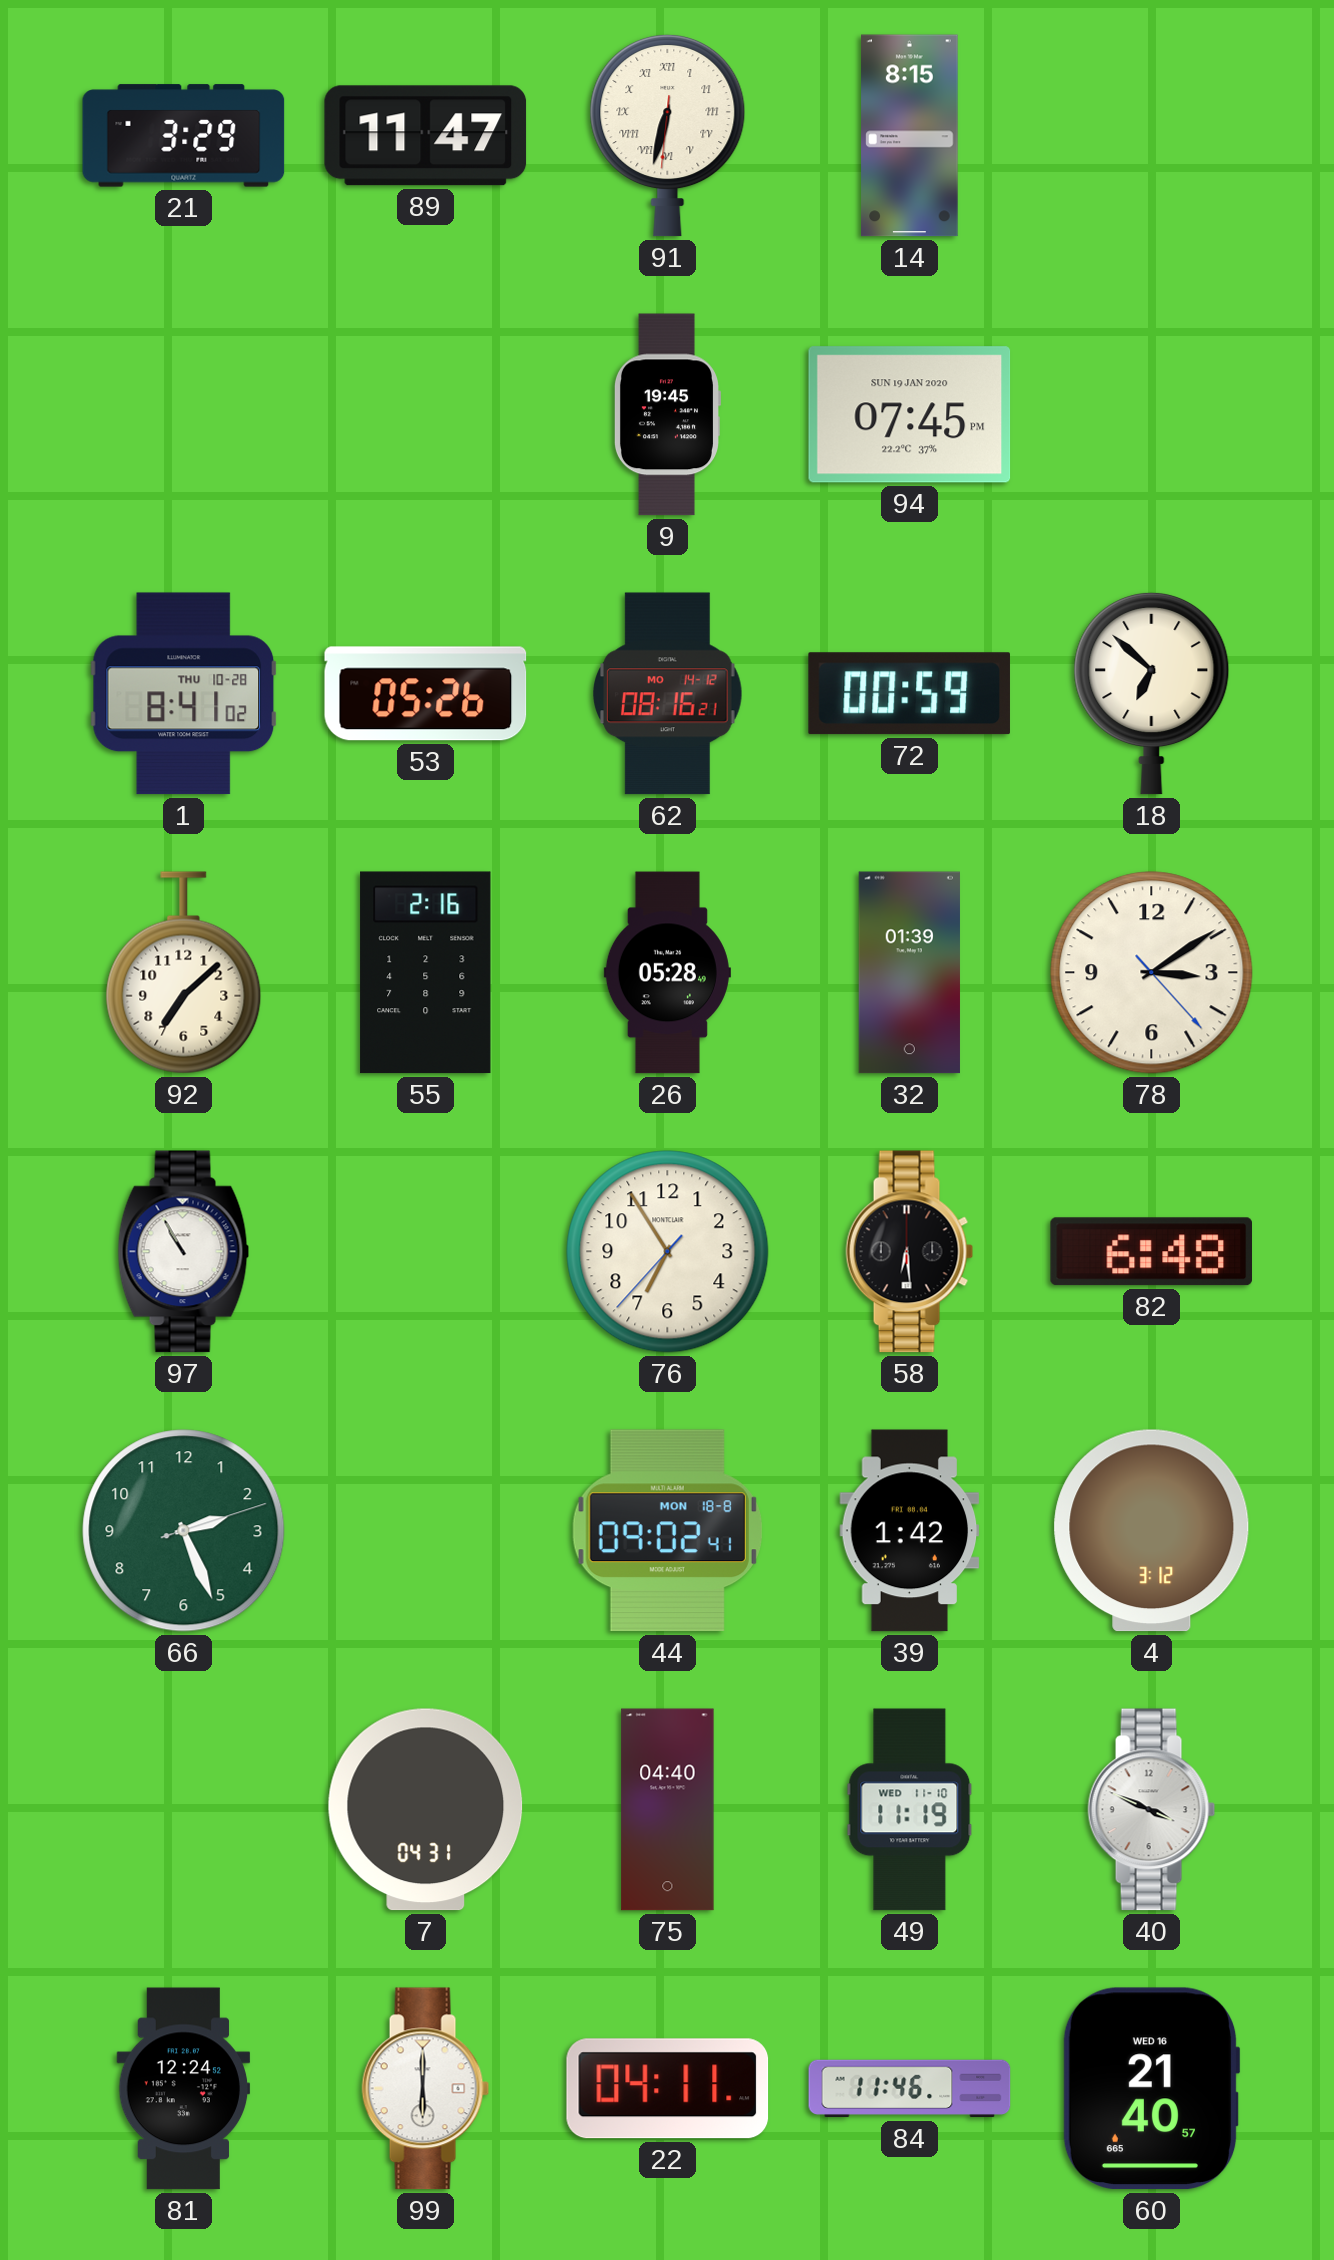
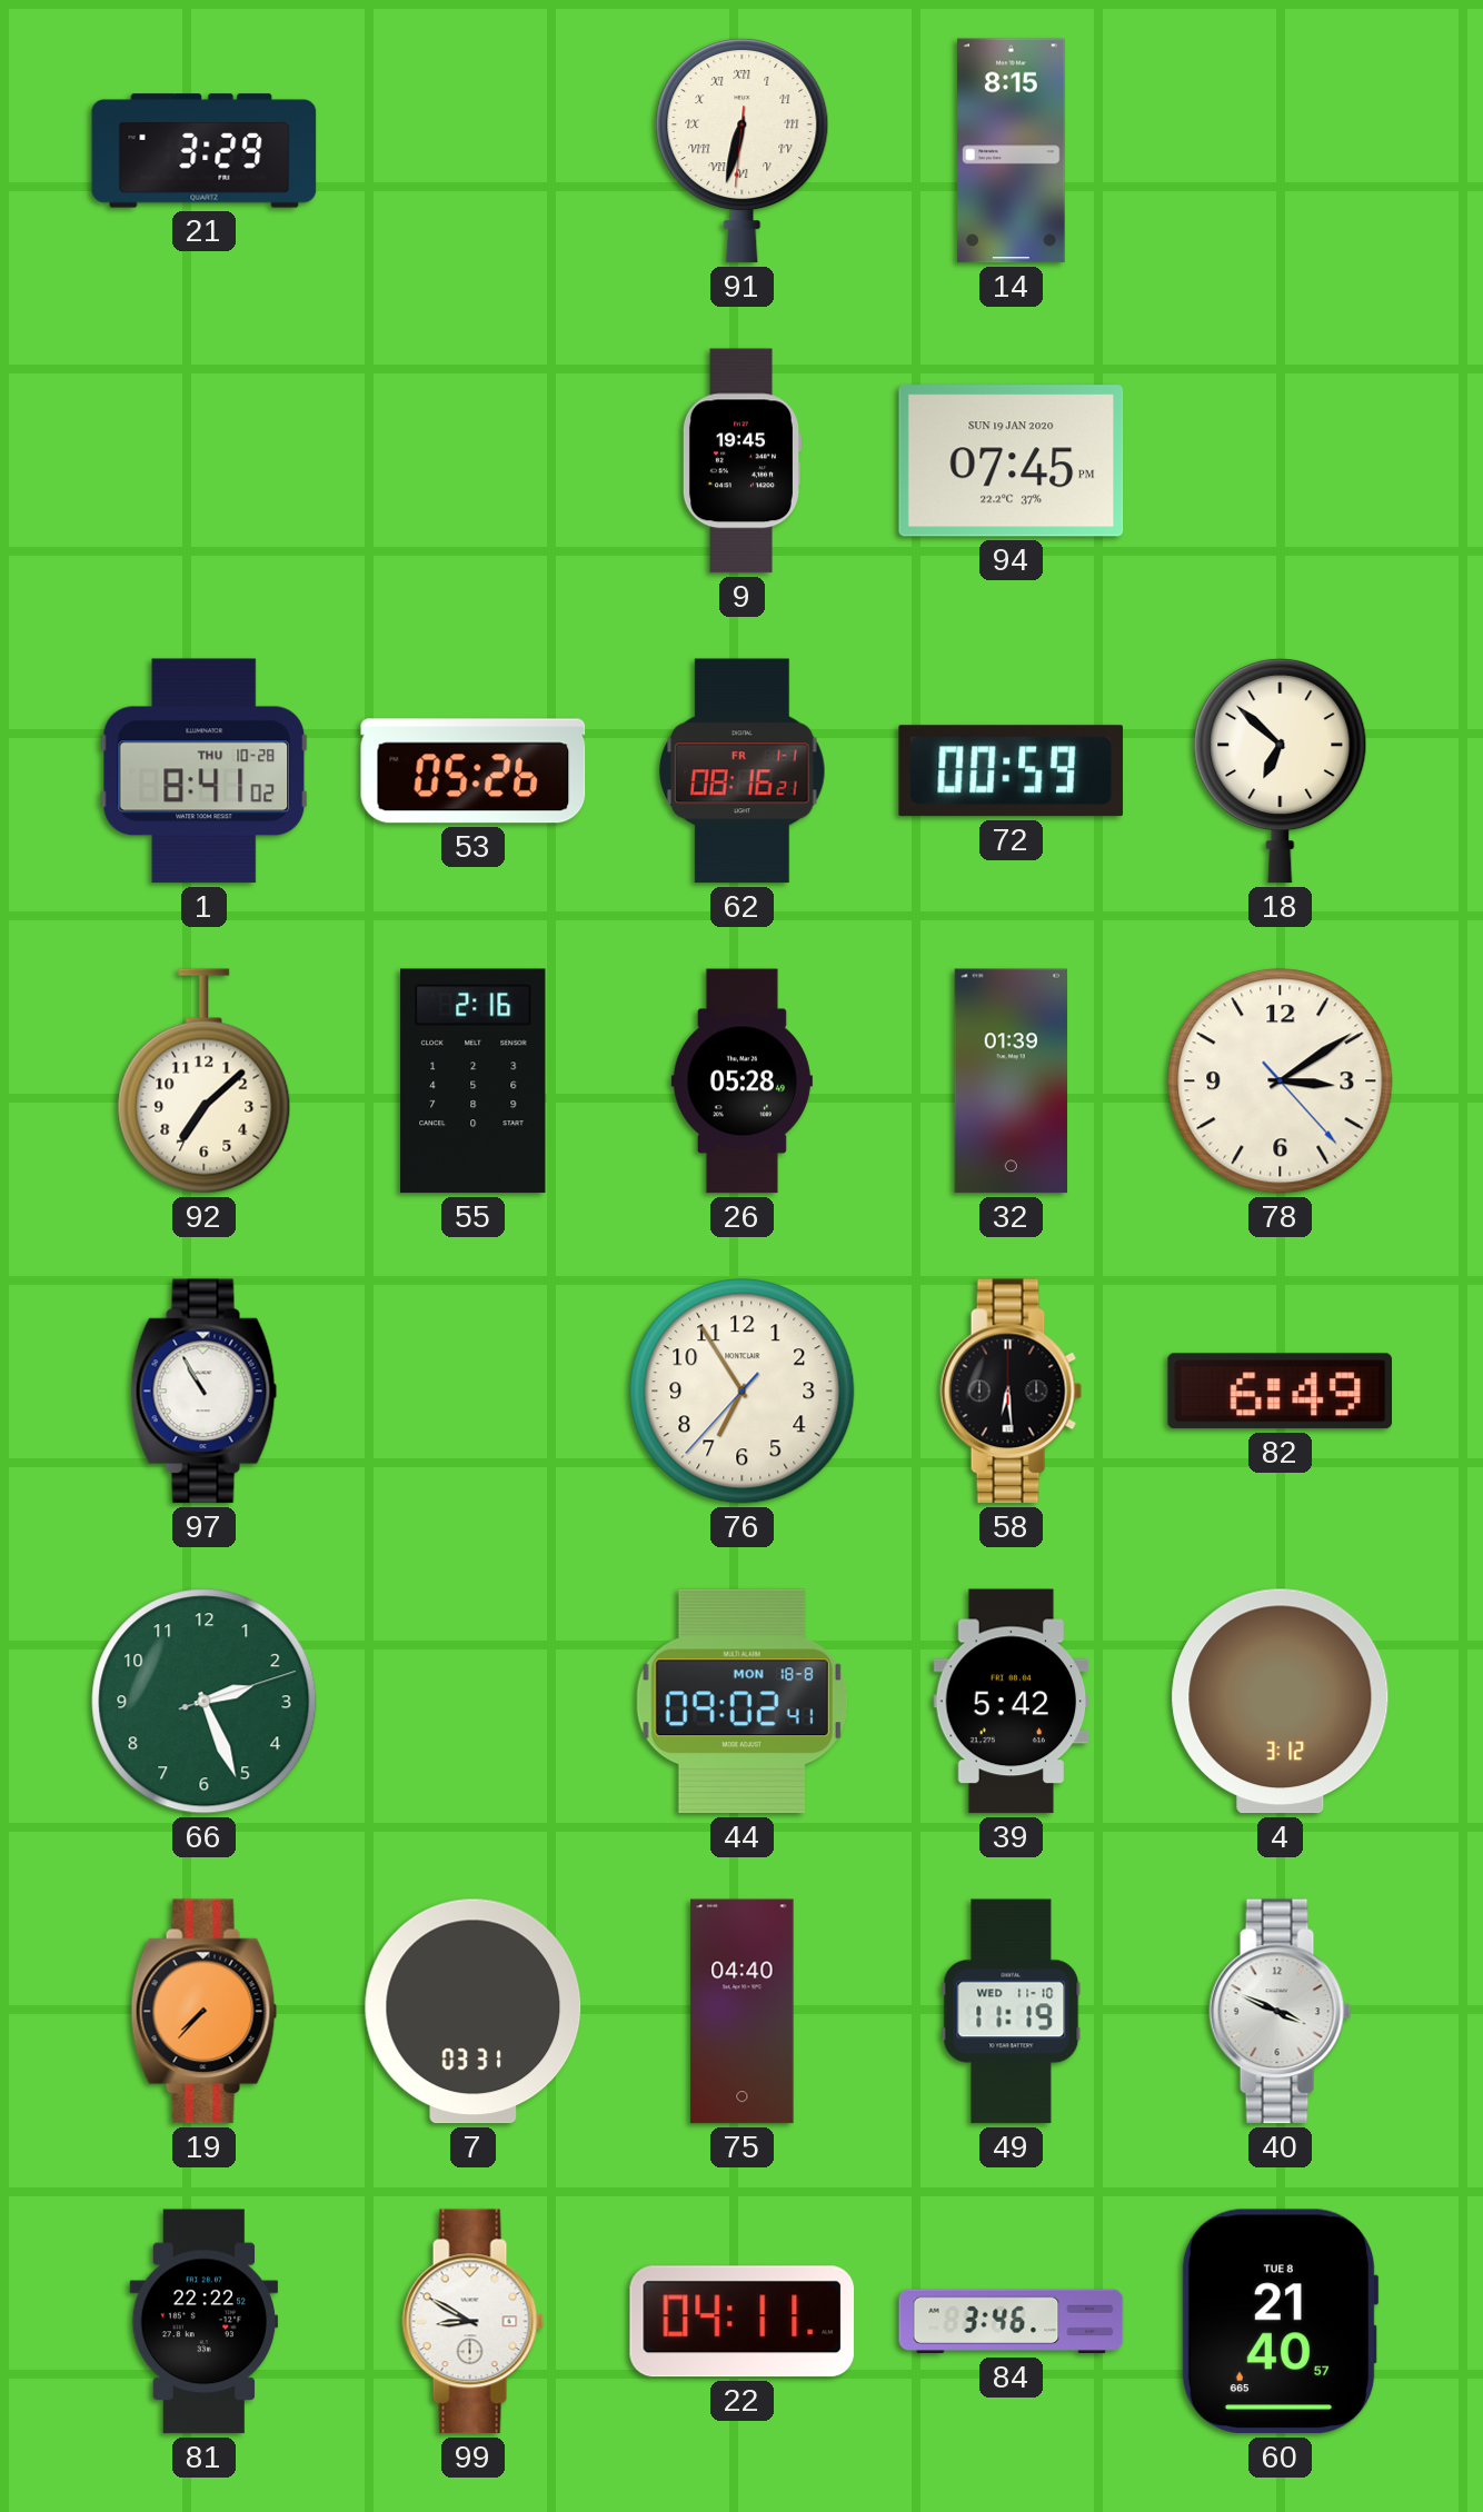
89: 11:47 -> none (426, 136)
62 date: MO 14-12 -> FR 1-1 (743, 771)
82: 6:48 -> 6:49 (1280, 1392)
39: 1:42 -> 5:42 (1012, 1702)
19: none -> 7:37 (205, 2012)
7: 04:31 -> 03:31 (474, 2012)
81: 12:24 -> 22:22 (205, 2322)
99: 6:00 -> 8:50 (474, 2322)
84: 11:46 -> 3:46 (1012, 2322)
60 date: WED 16 -> TUE 8 (1280, 2322)
